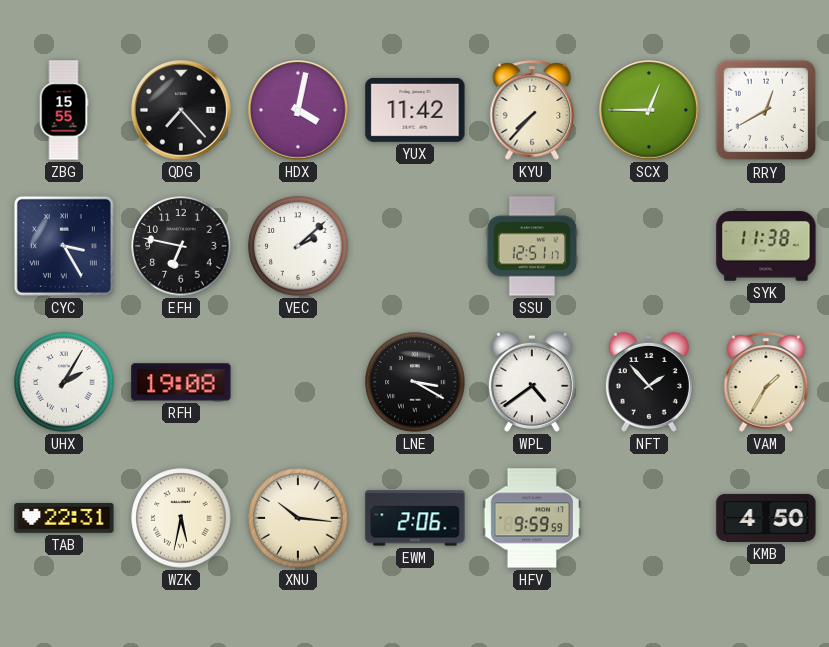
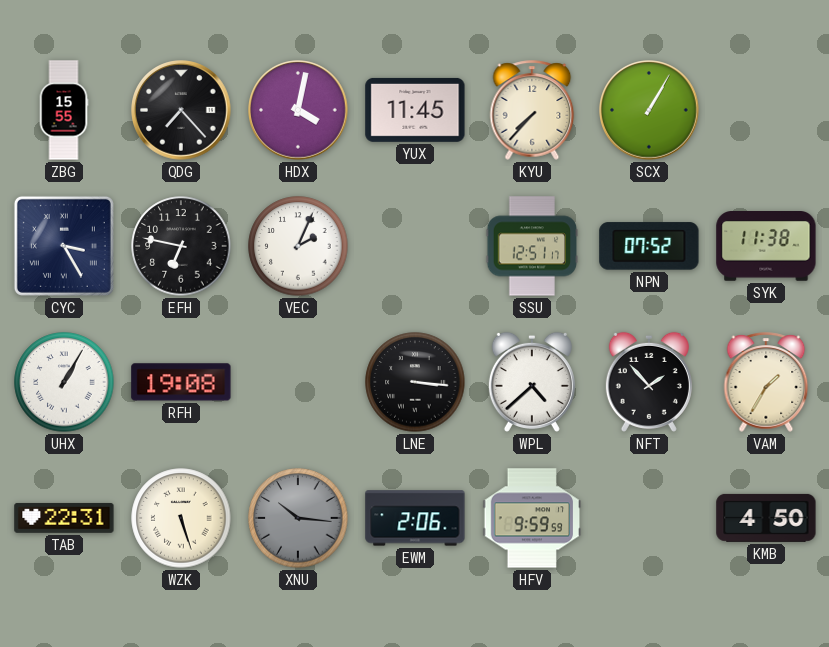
YUX: 11:42 -> 11:45 (415, 110)
SCX: 12:45 -> 1:05 (650, 111)
RRY: 12:40 -> none (766, 110)
VEC: 2:08 -> 2:04 (298, 246)
NPN: none -> 07:52 (649, 246)
UHX: 2:05 -> 1:05 (64, 382)
LNE: 3:20 -> 3:16 (415, 382)
WPL: 4:39 -> 4:38 (532, 382)
WZK: 5:32 -> 5:27 (181, 518)
XNU dial: cream -> grey (298, 518)
